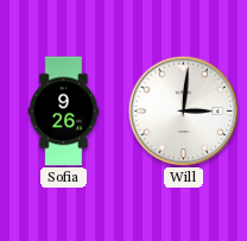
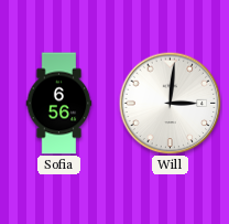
Sofia: 9:26 -> 6:56 (59, 104)
